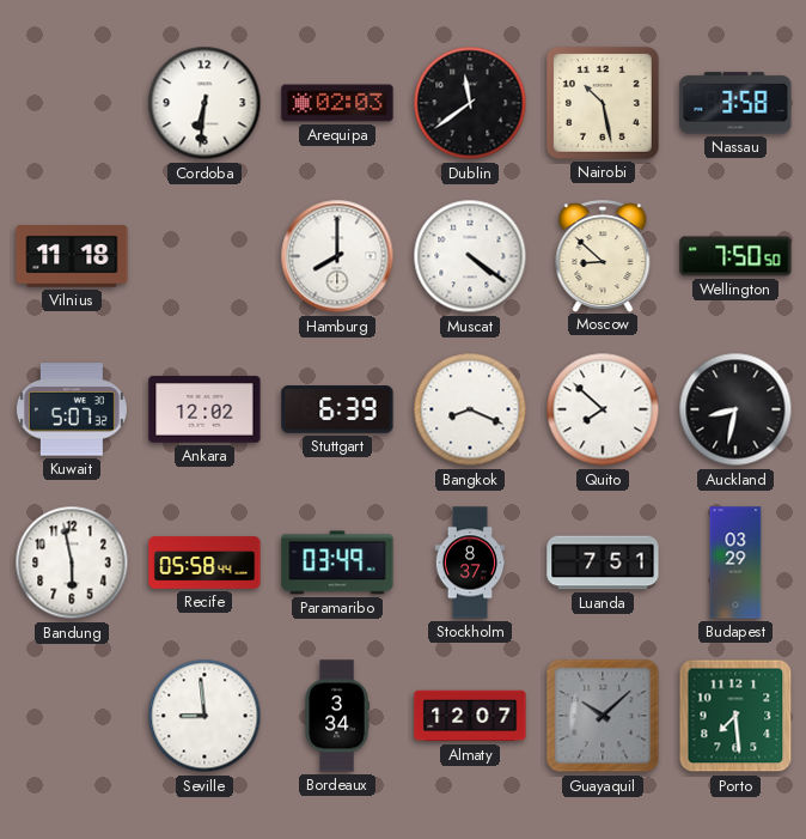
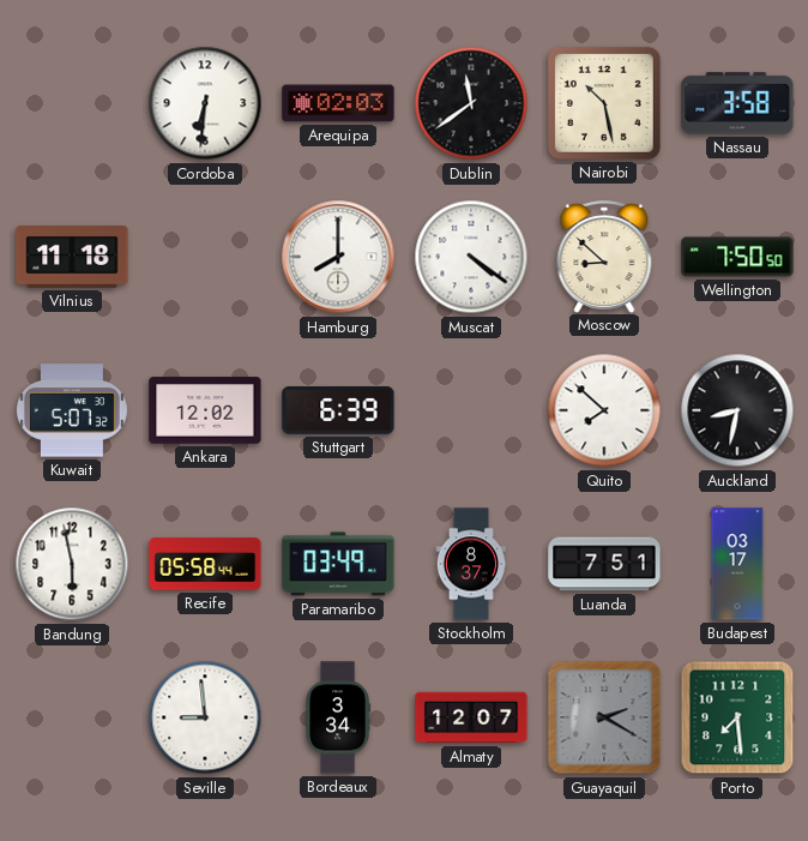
Bangkok: 8:19 -> none (470, 409)
Budapest: 03:29 -> 03:17 (737, 564)
Guayaquil: 10:08 -> 2:20 (604, 717)
